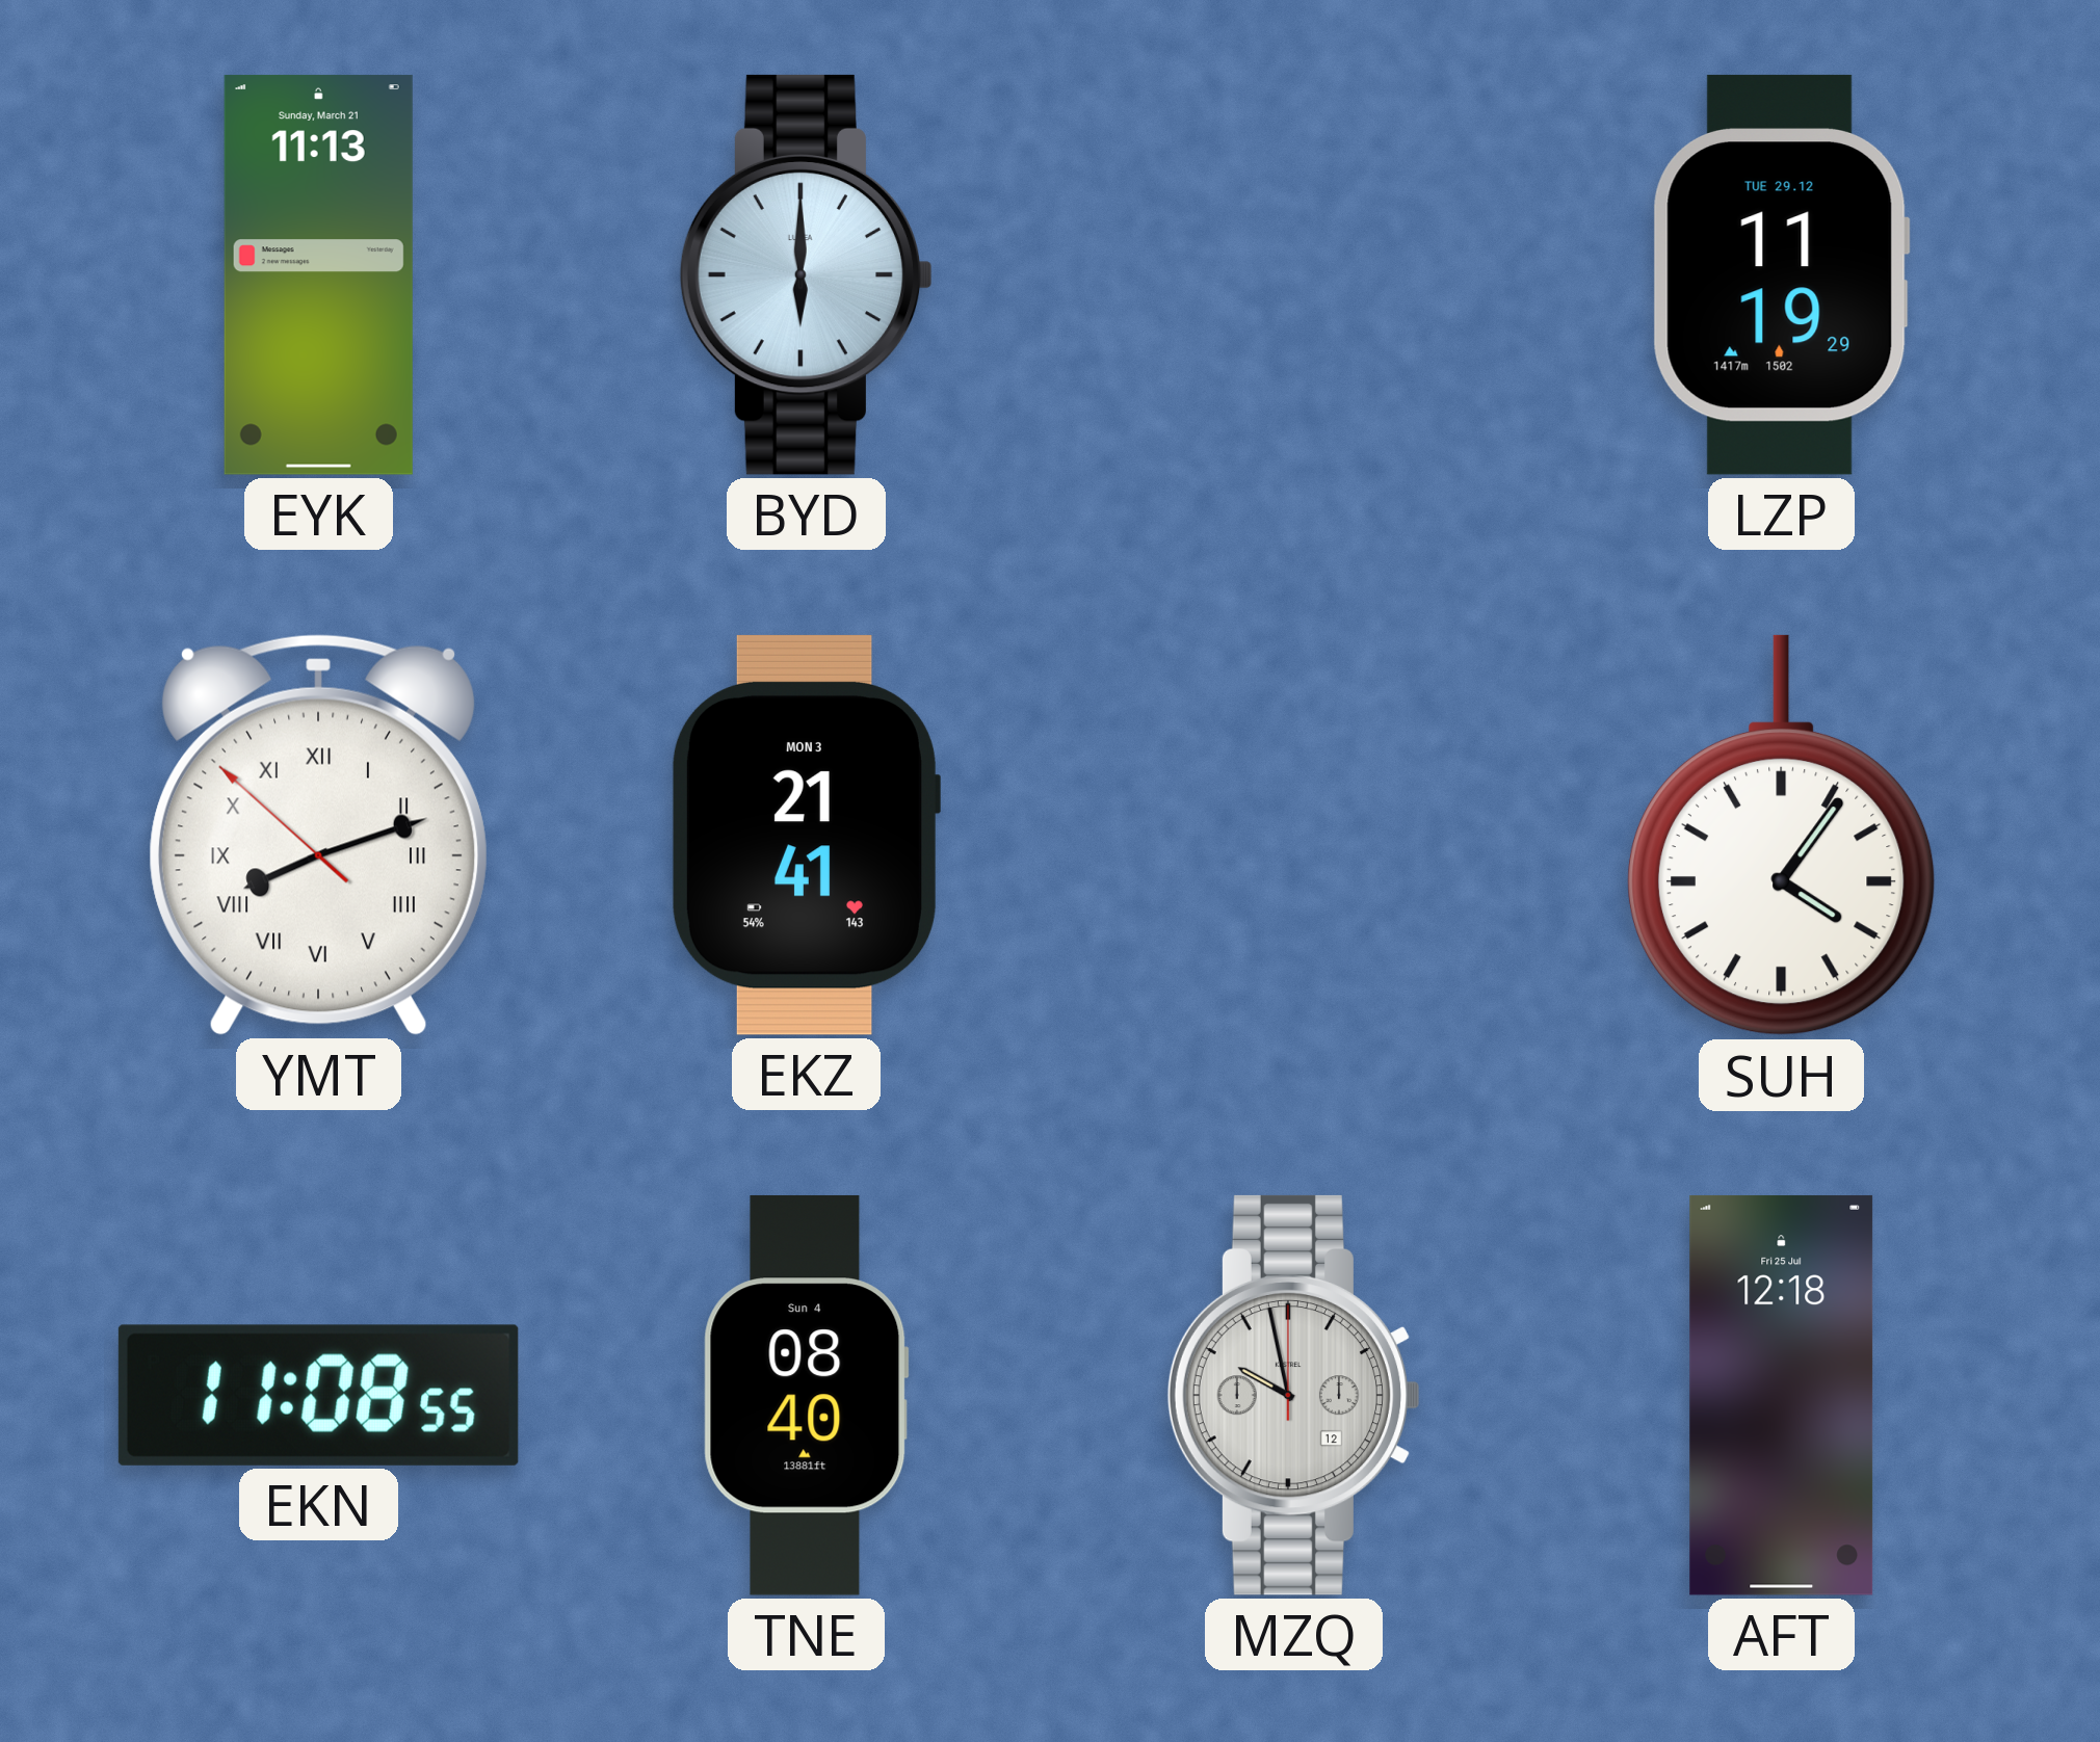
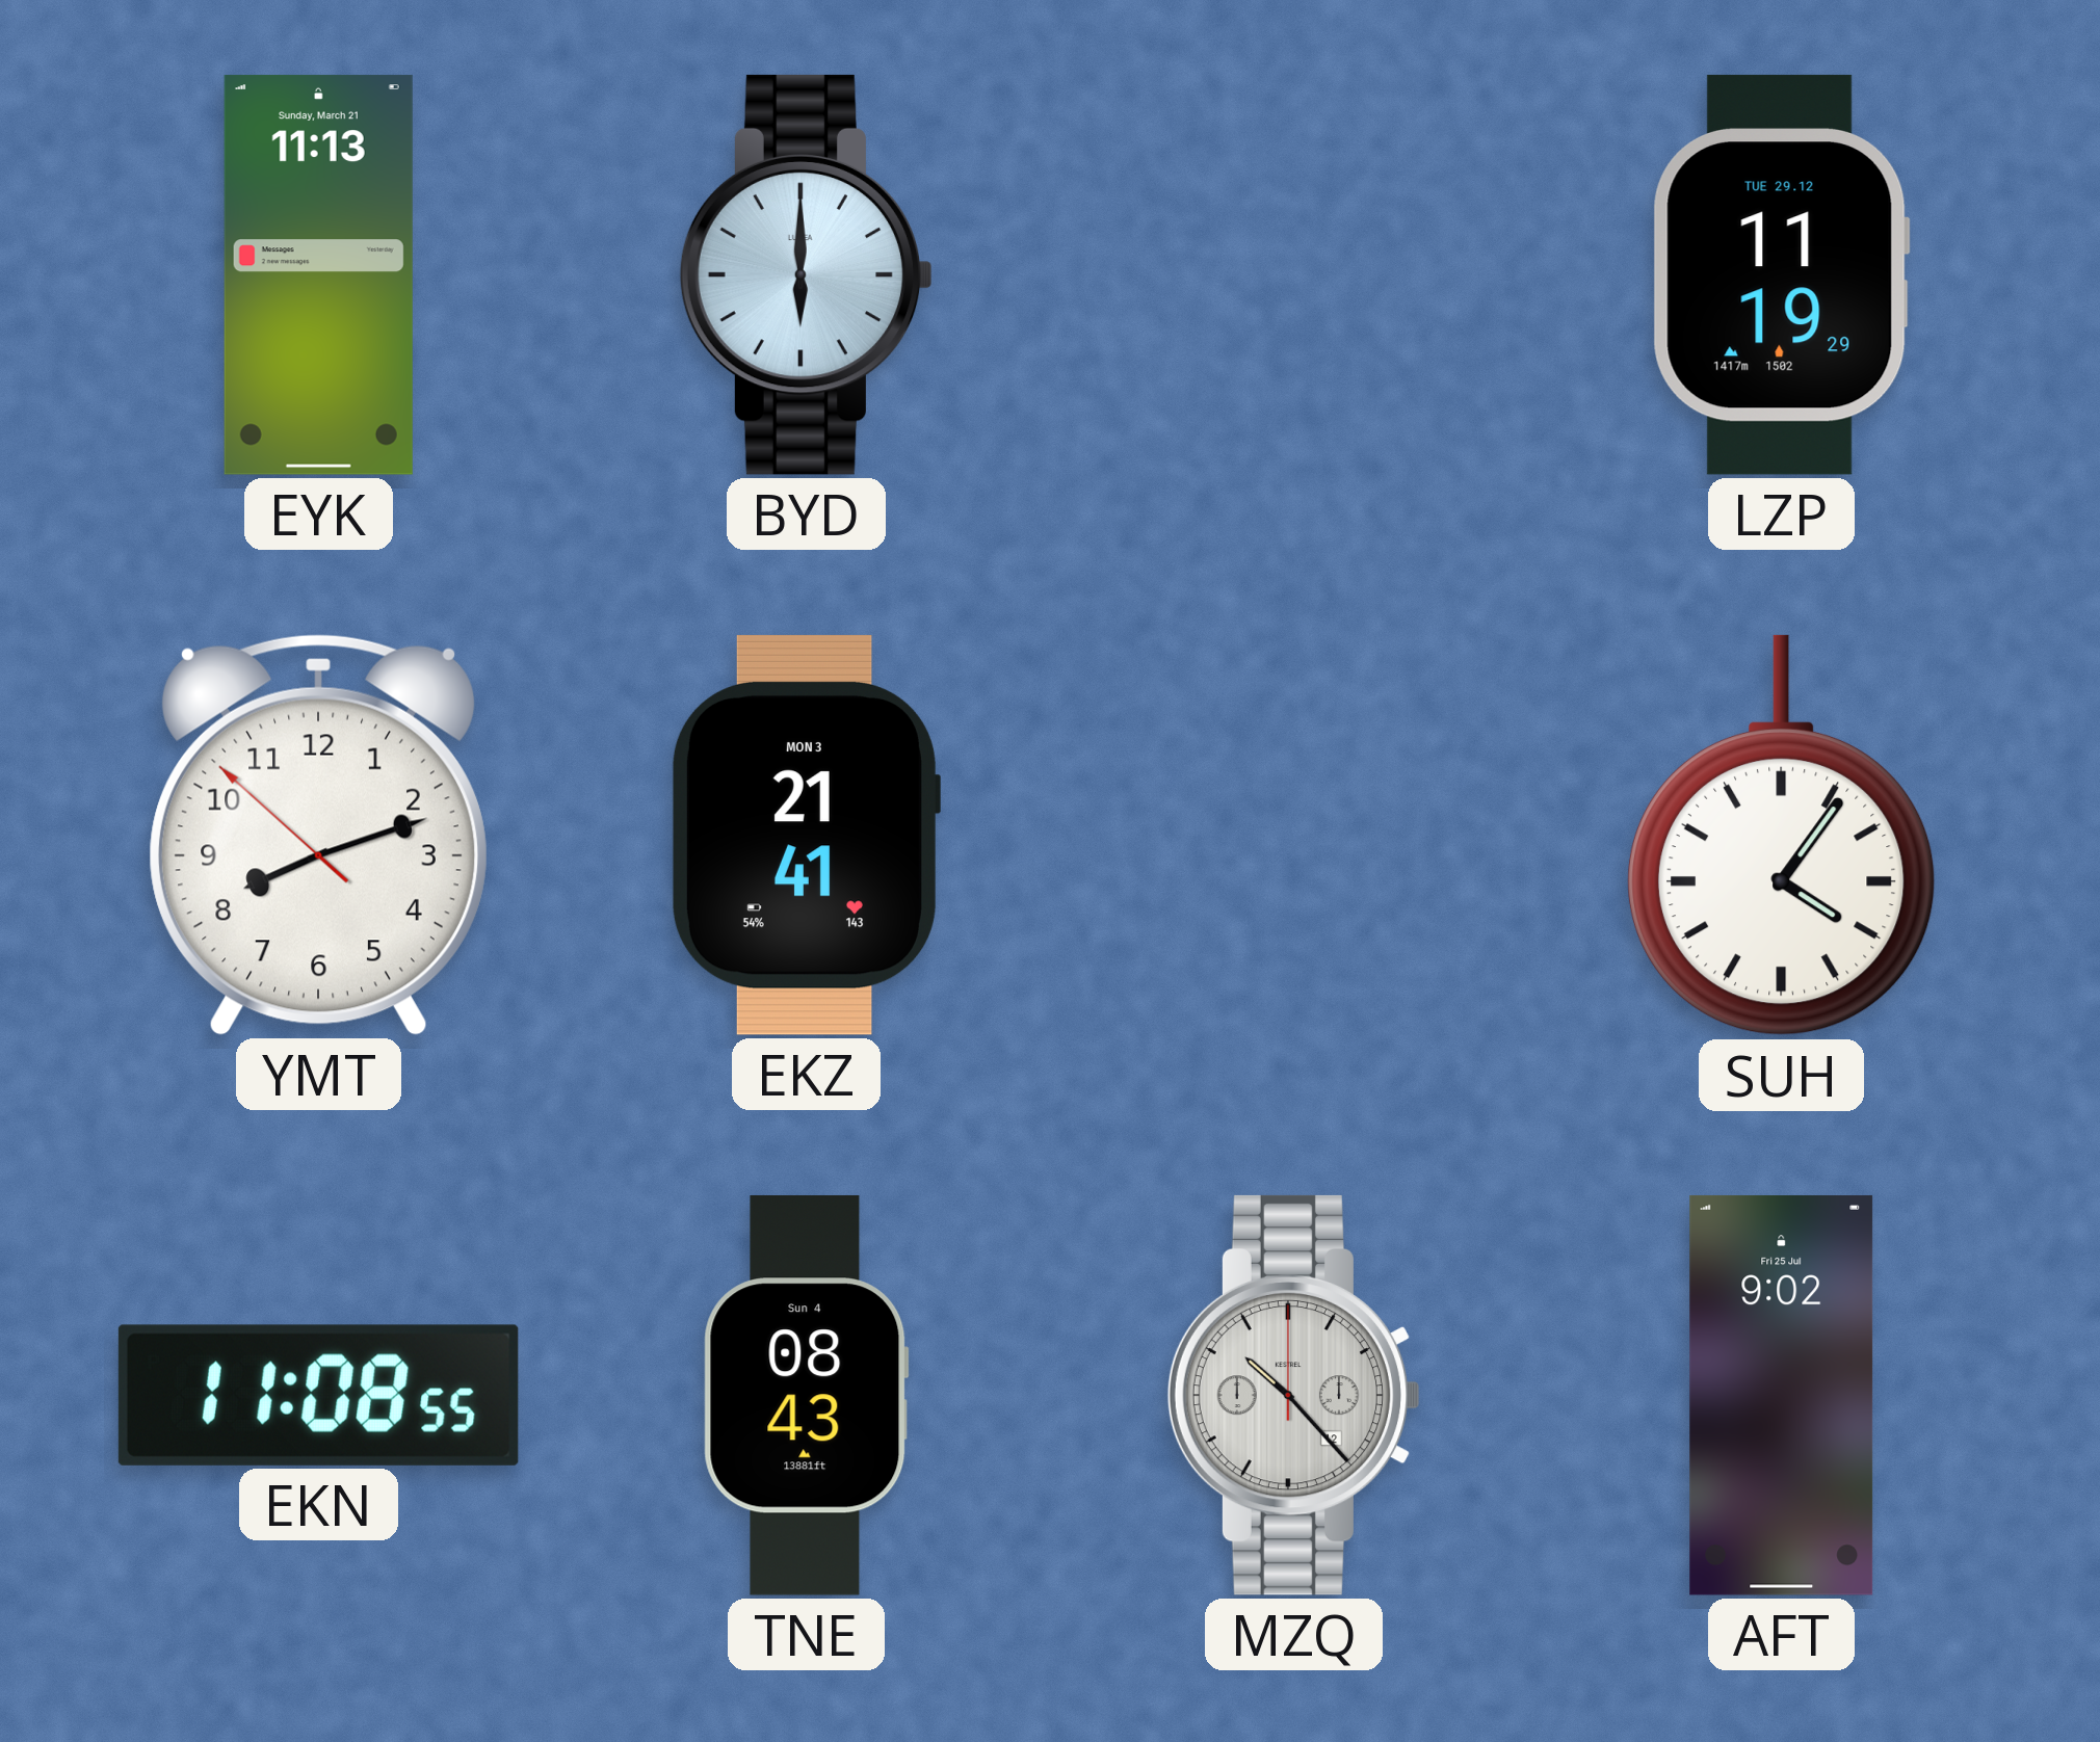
YMT numerals: Roman -> Arabic (318, 835)
TNE: 08:40 -> 08:43 (806, 1395)
MZQ: 9:58 -> 10:23 (1293, 1395)
AFT: 12:18 -> 9:02 (1782, 1395)
